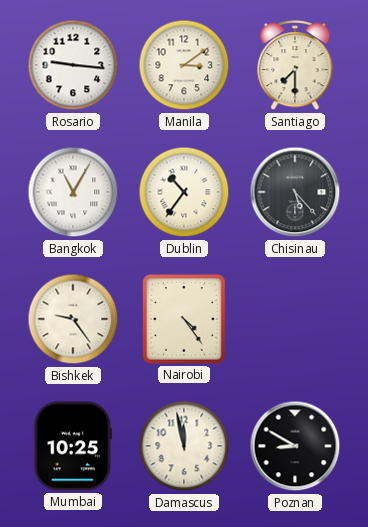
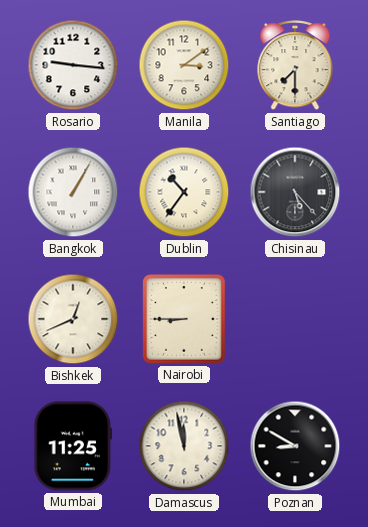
Bangkok: 11:05 -> 1:05 (73, 192)
Bishkek: 9:24 -> 12:41 (73, 319)
Nairobi: 4:24 -> 8:45 (184, 319)
Mumbai: 10:25 -> 11:25 (73, 446)
